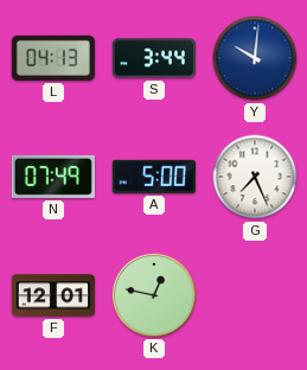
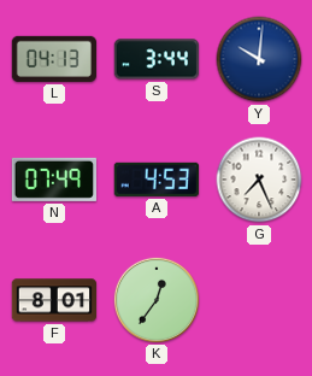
A: 5:00 -> 4:53 (157, 180)
F: 12:01 -> 8:01 (53, 300)
K: 12:47 -> 12:36 (155, 299)
